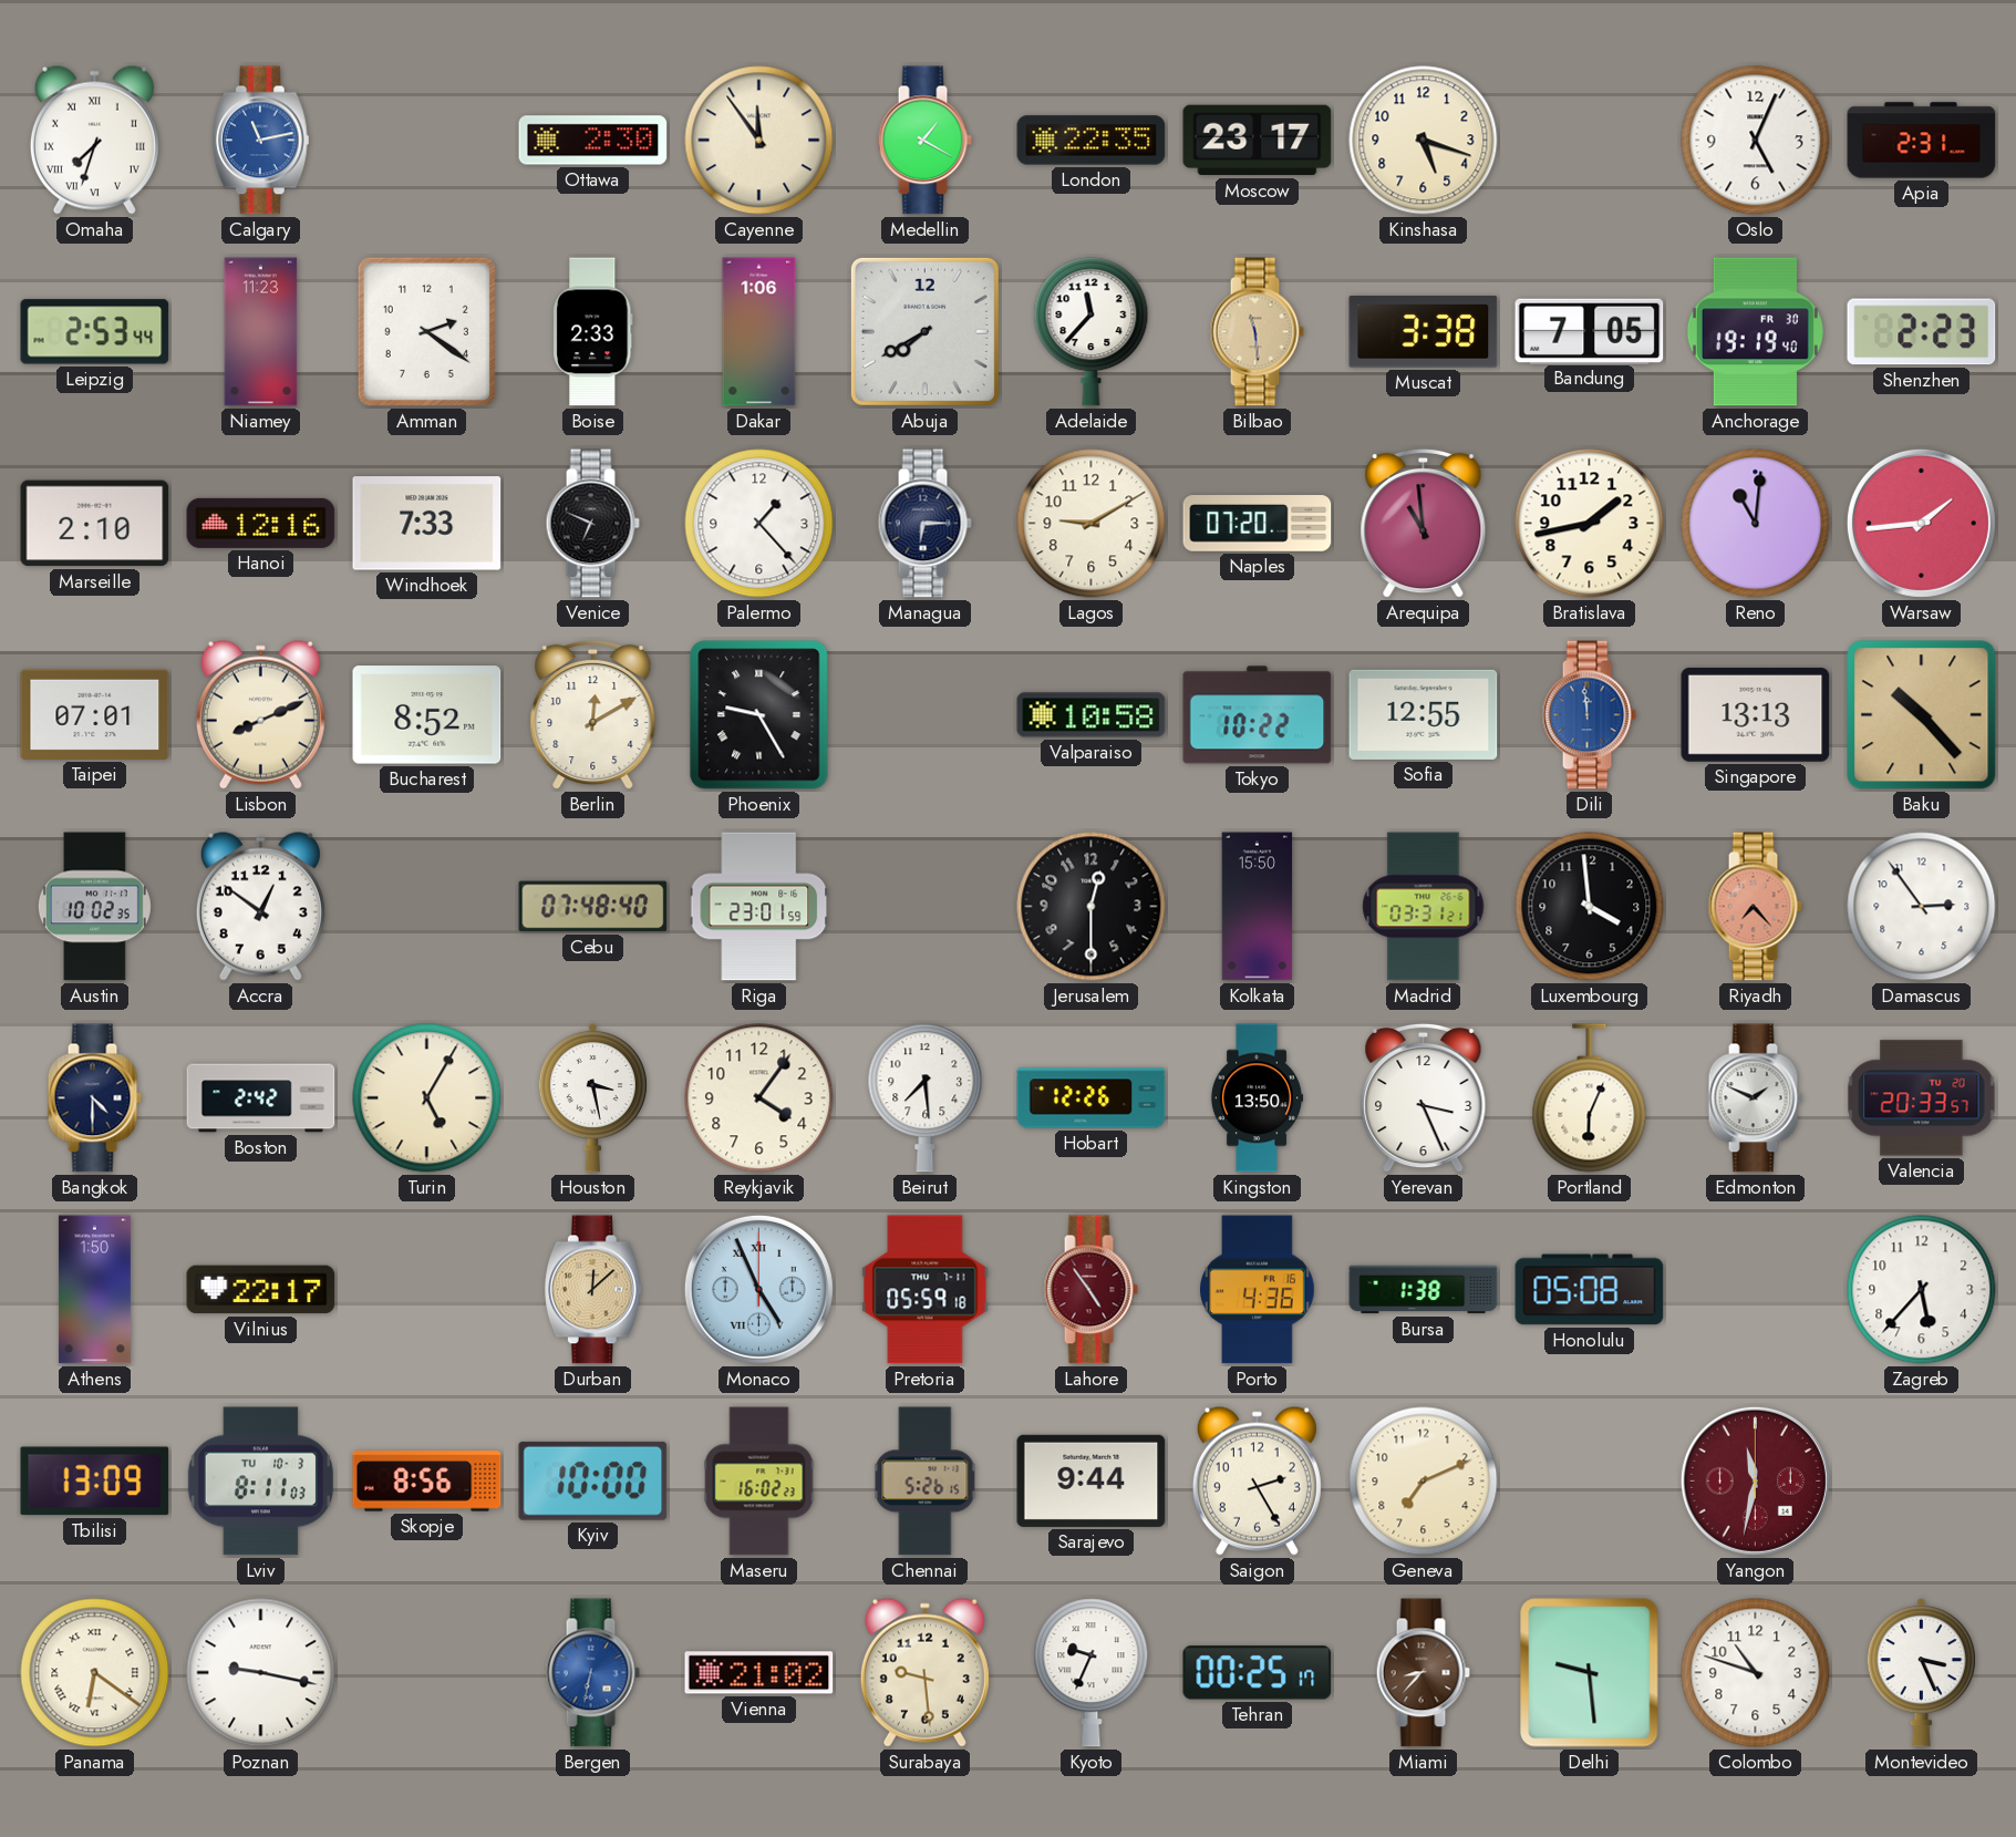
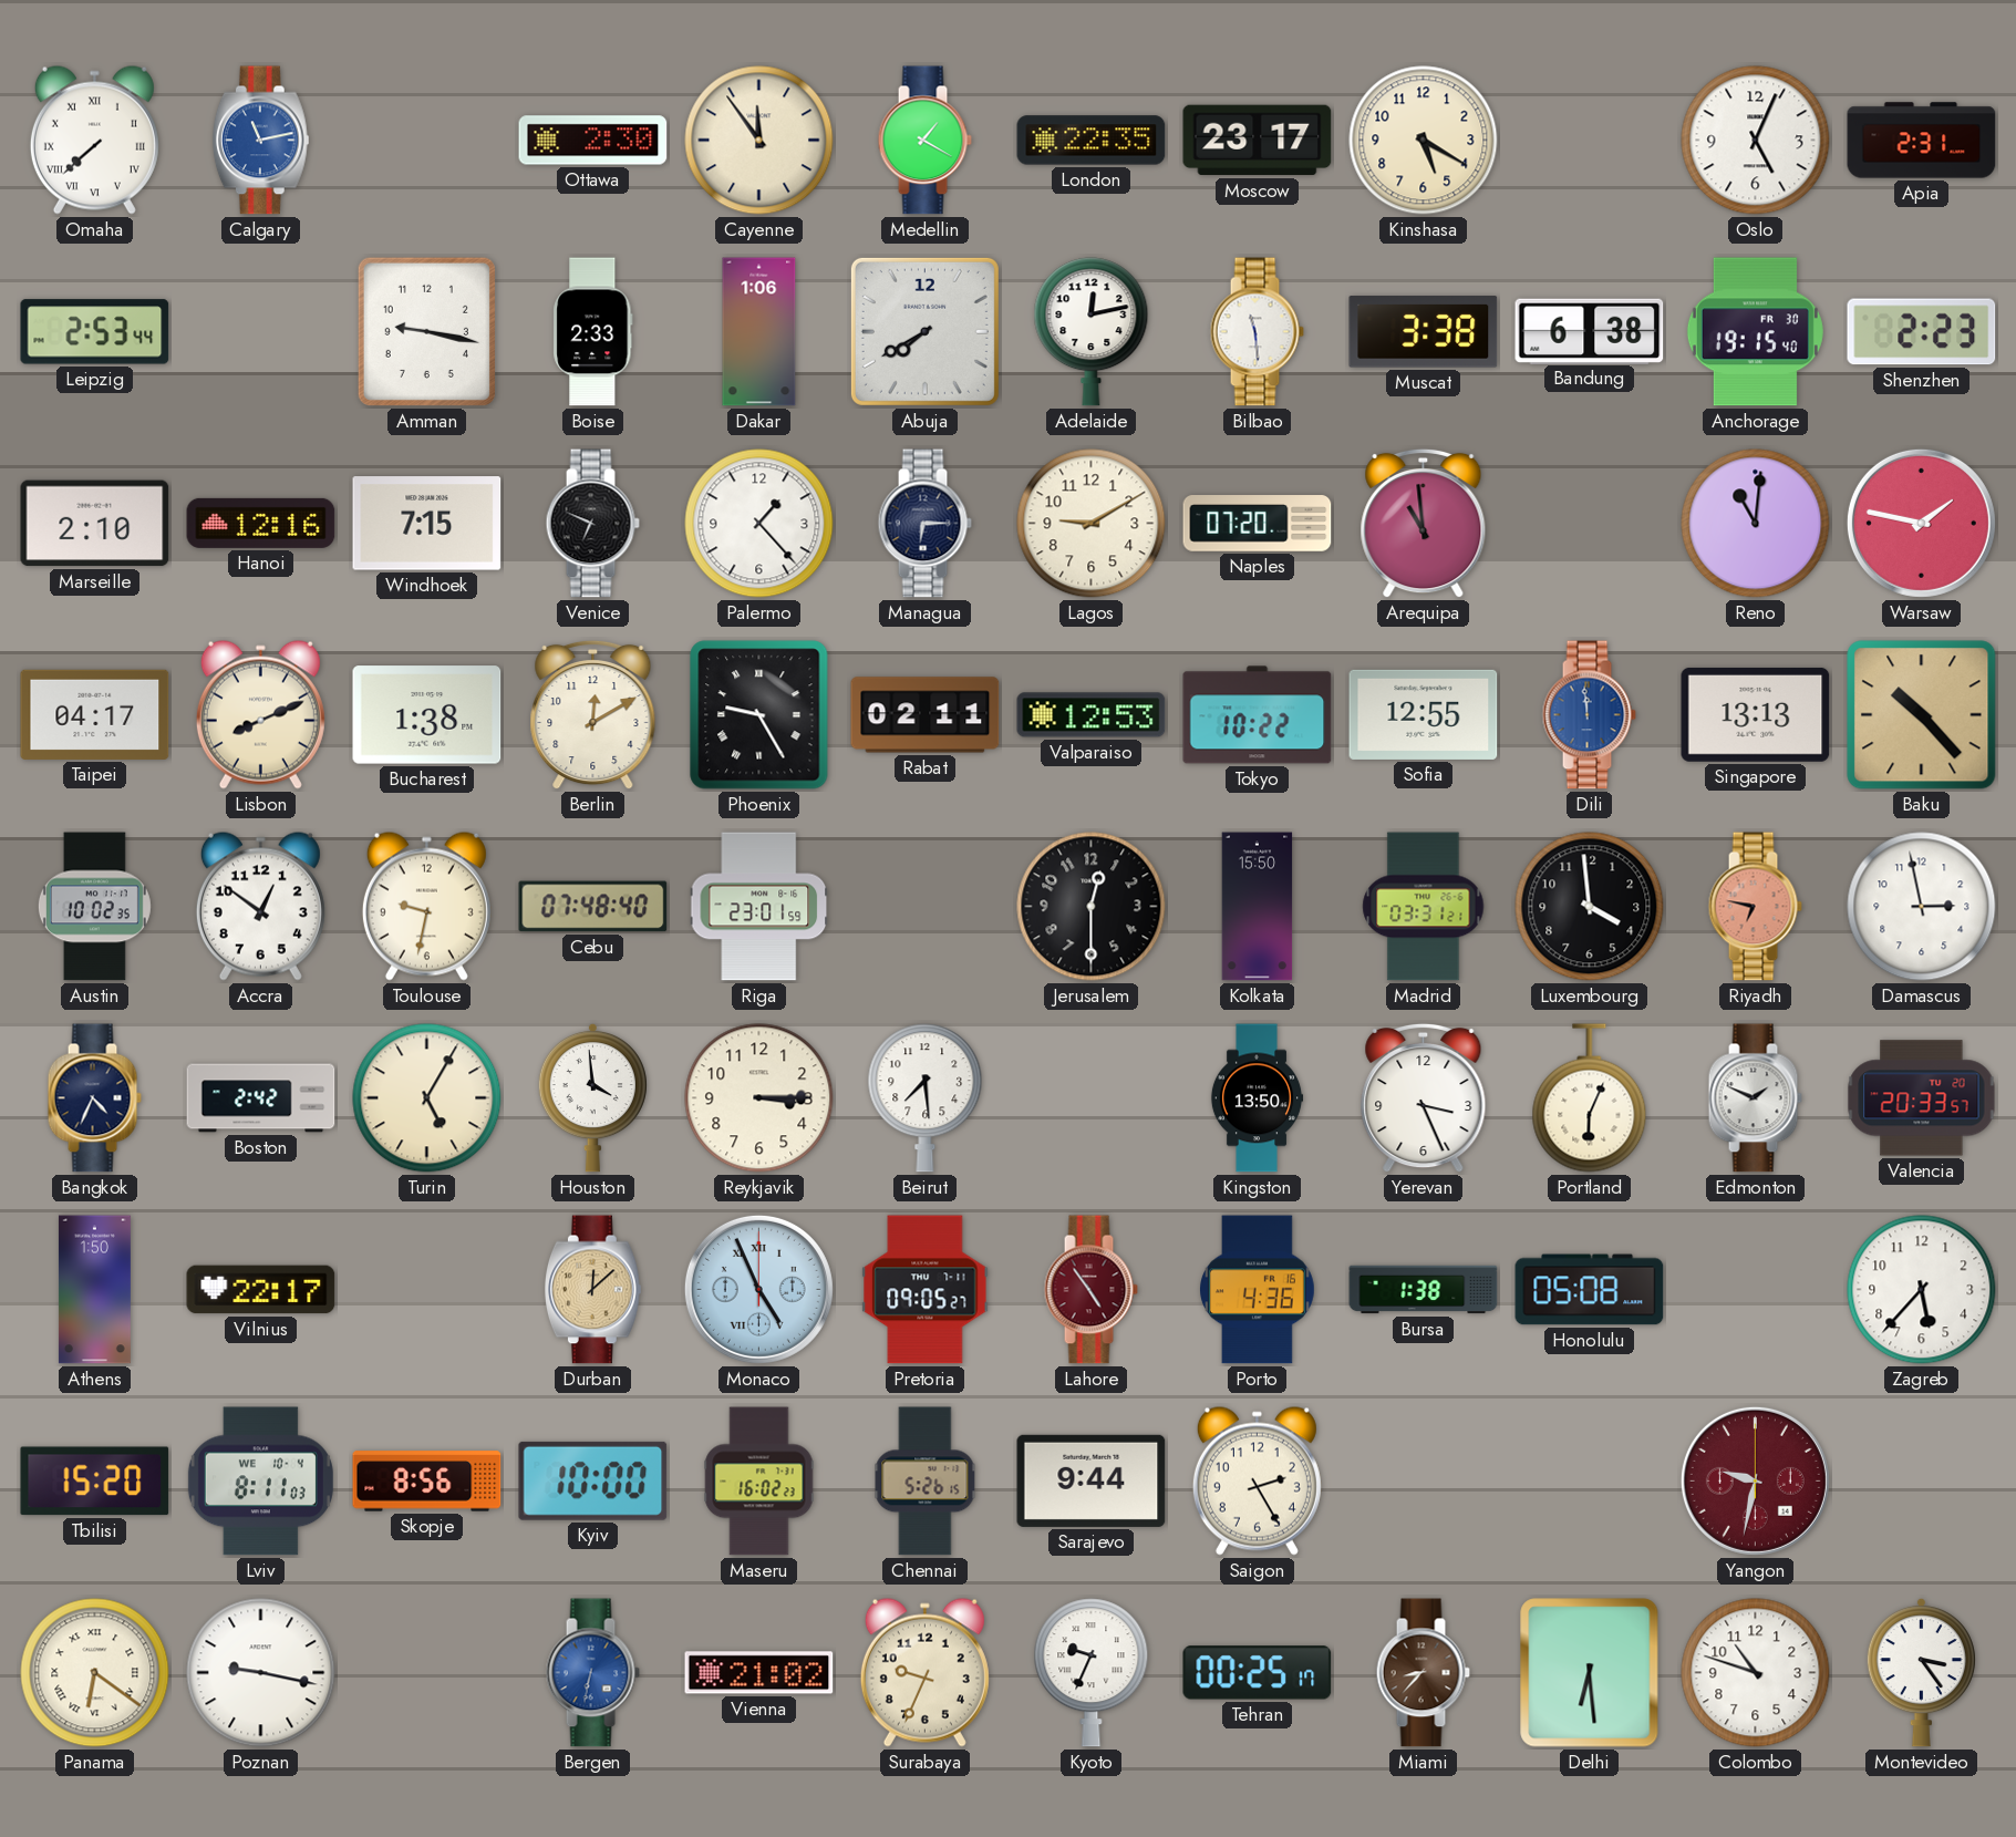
Omaha: 7:33 -> 7:38 (94, 140)
Kinshasa: 5:18 -> 5:20 (1424, 141)
Niamey: 11:23 -> none (261, 332)
Amman: 2:21 -> 9:17 (426, 331)
Adelaide: 11:37 -> 12:13 (1092, 332)
Bilbao dial: champagne -> white (1257, 332)
Bandung: 7:05 -> 6:38 (1590, 331)
Anchorage: 19:19 -> 19:15 (1755, 332)
Windhoek: 7:33 -> 7:15 (427, 524)
Bratislava: 1:43 -> none (1590, 524)
Warsaw: 1:44 -> 1:47 (1921, 523)
Taipei: 07:01 -> 04:17 (95, 714)
Bucharest: 8:52 -> 1:38 (427, 715)
Rabat: none -> 02:11 (926, 715)
Valparaiso: 10:58 -> 12:53 (1092, 715)
Toulouse: none -> 9:32 (426, 906)
Riyadh: 7:23 -> 6:47 (1755, 907)
Damascus: 2:54 -> 2:58 (1922, 907)
Bangkok: 4:30 -> 4:34 (94, 1098)
Houston: 3:28 -> 3:59 (592, 1097)
Reykjavik: 4:06 -> 3:15 (759, 1098)
Hobart: 12:26 -> none (1092, 1098)
Pretoria: 05:59 -> 09:05 (926, 1290)
Tbilisi: 13:09 -> 15:20 (95, 1482)
Lviv date: TU 10-3 -> WE 10-4 (260, 1482)
Geneva: 7:11 -> none (1424, 1482)
Yangon: 11:32 -> 9:32 (1755, 1480)
Surabaya: 9:29 -> 9:34 (924, 1672)
Delhi: 9:29 -> 6:29 (1590, 1673)
Montevideo: 3:26 -> 3:24 (1921, 1672)
